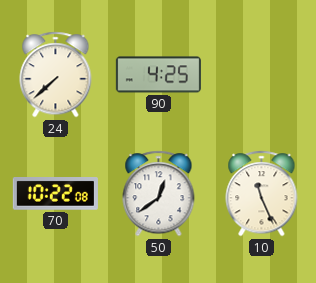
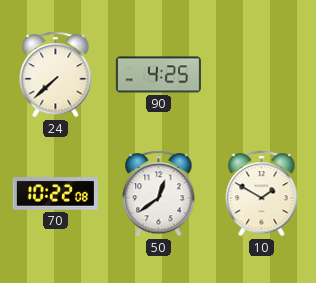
10: 11:26 -> 1:50 (262, 194)
